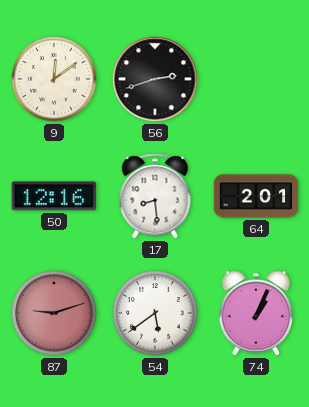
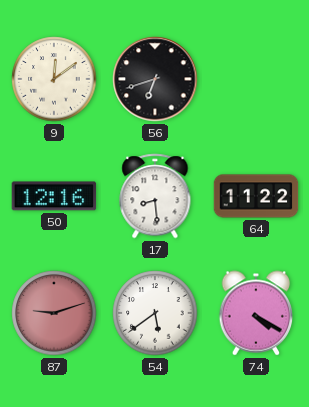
56: 2:42 -> 6:42 (155, 79)
64: 2:01 -> 11:22 (256, 196)
74: 1:04 -> 4:20 (256, 313)
